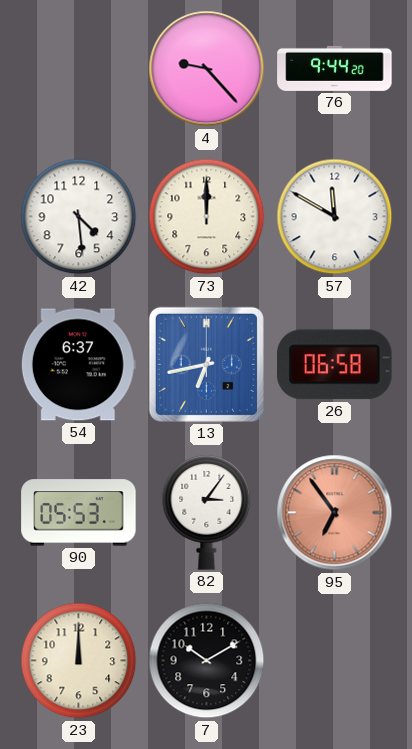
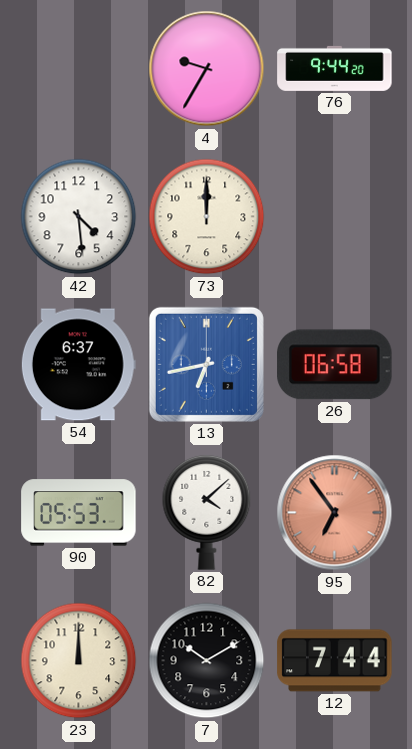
4: 9:23 -> 9:35 (207, 69)
57: 11:50 -> none (335, 217)
82: 3:06 -> 4:08 (207, 512)
12: none -> 7:44 (335, 661)
